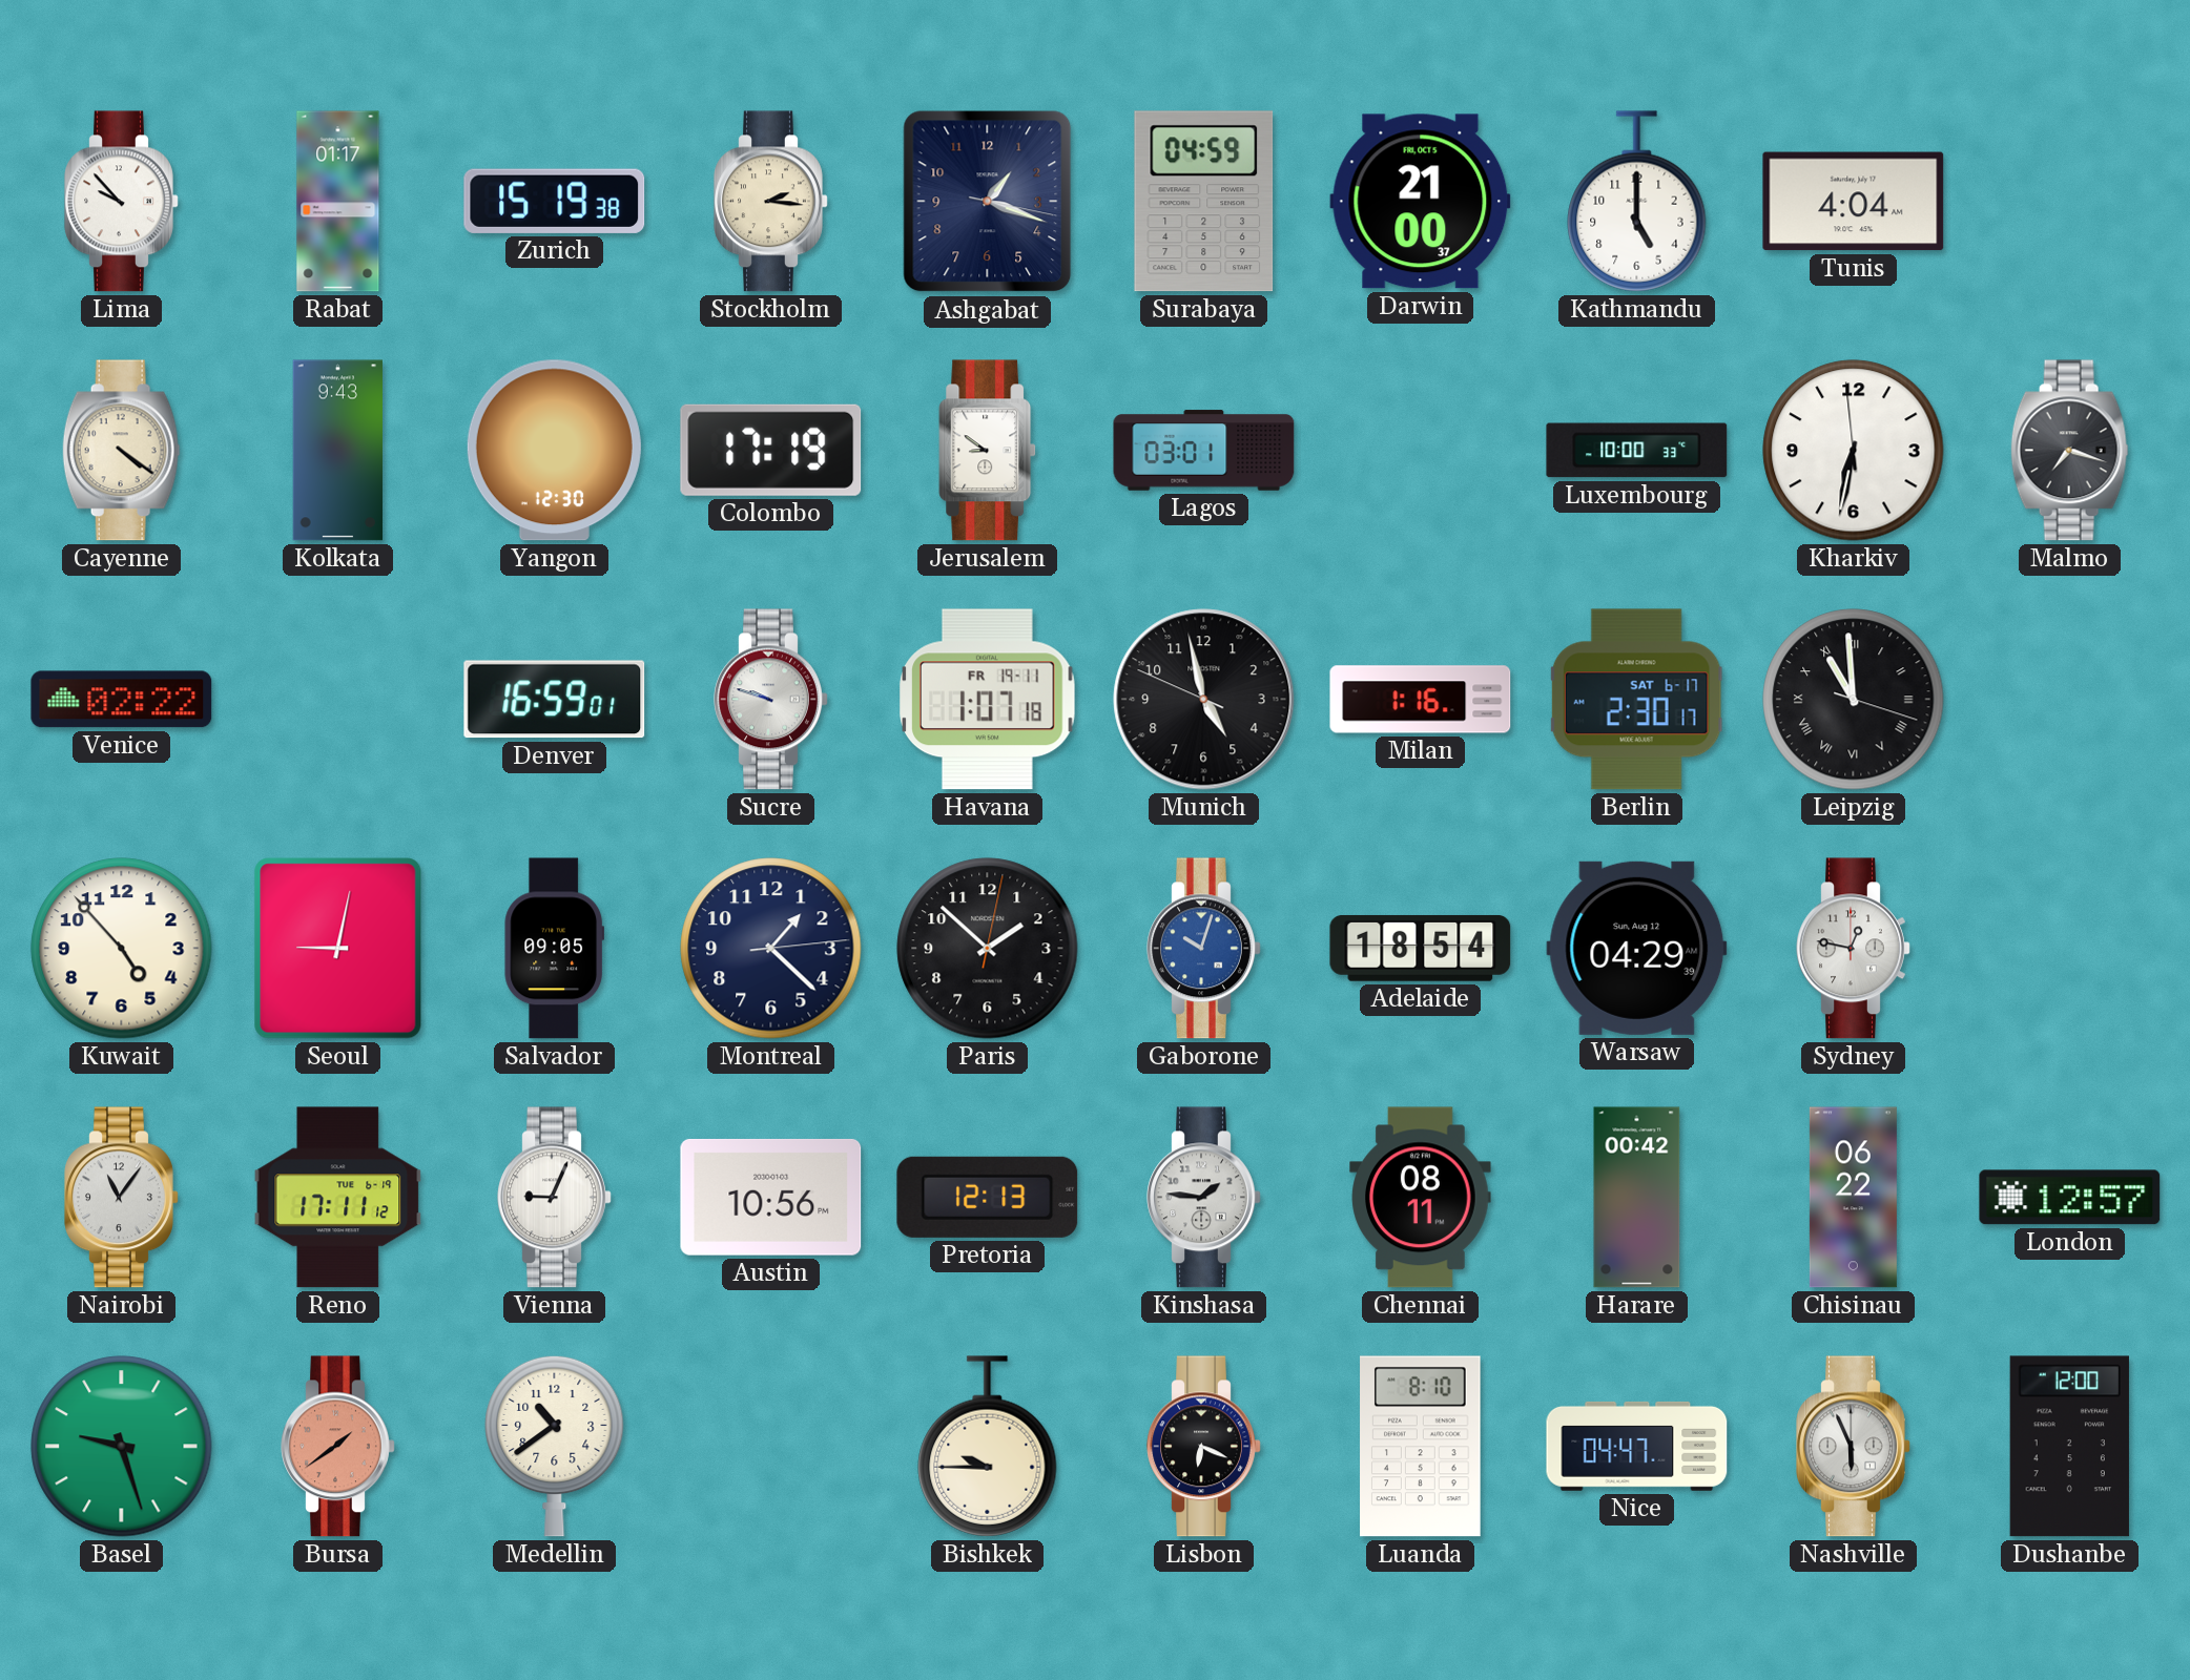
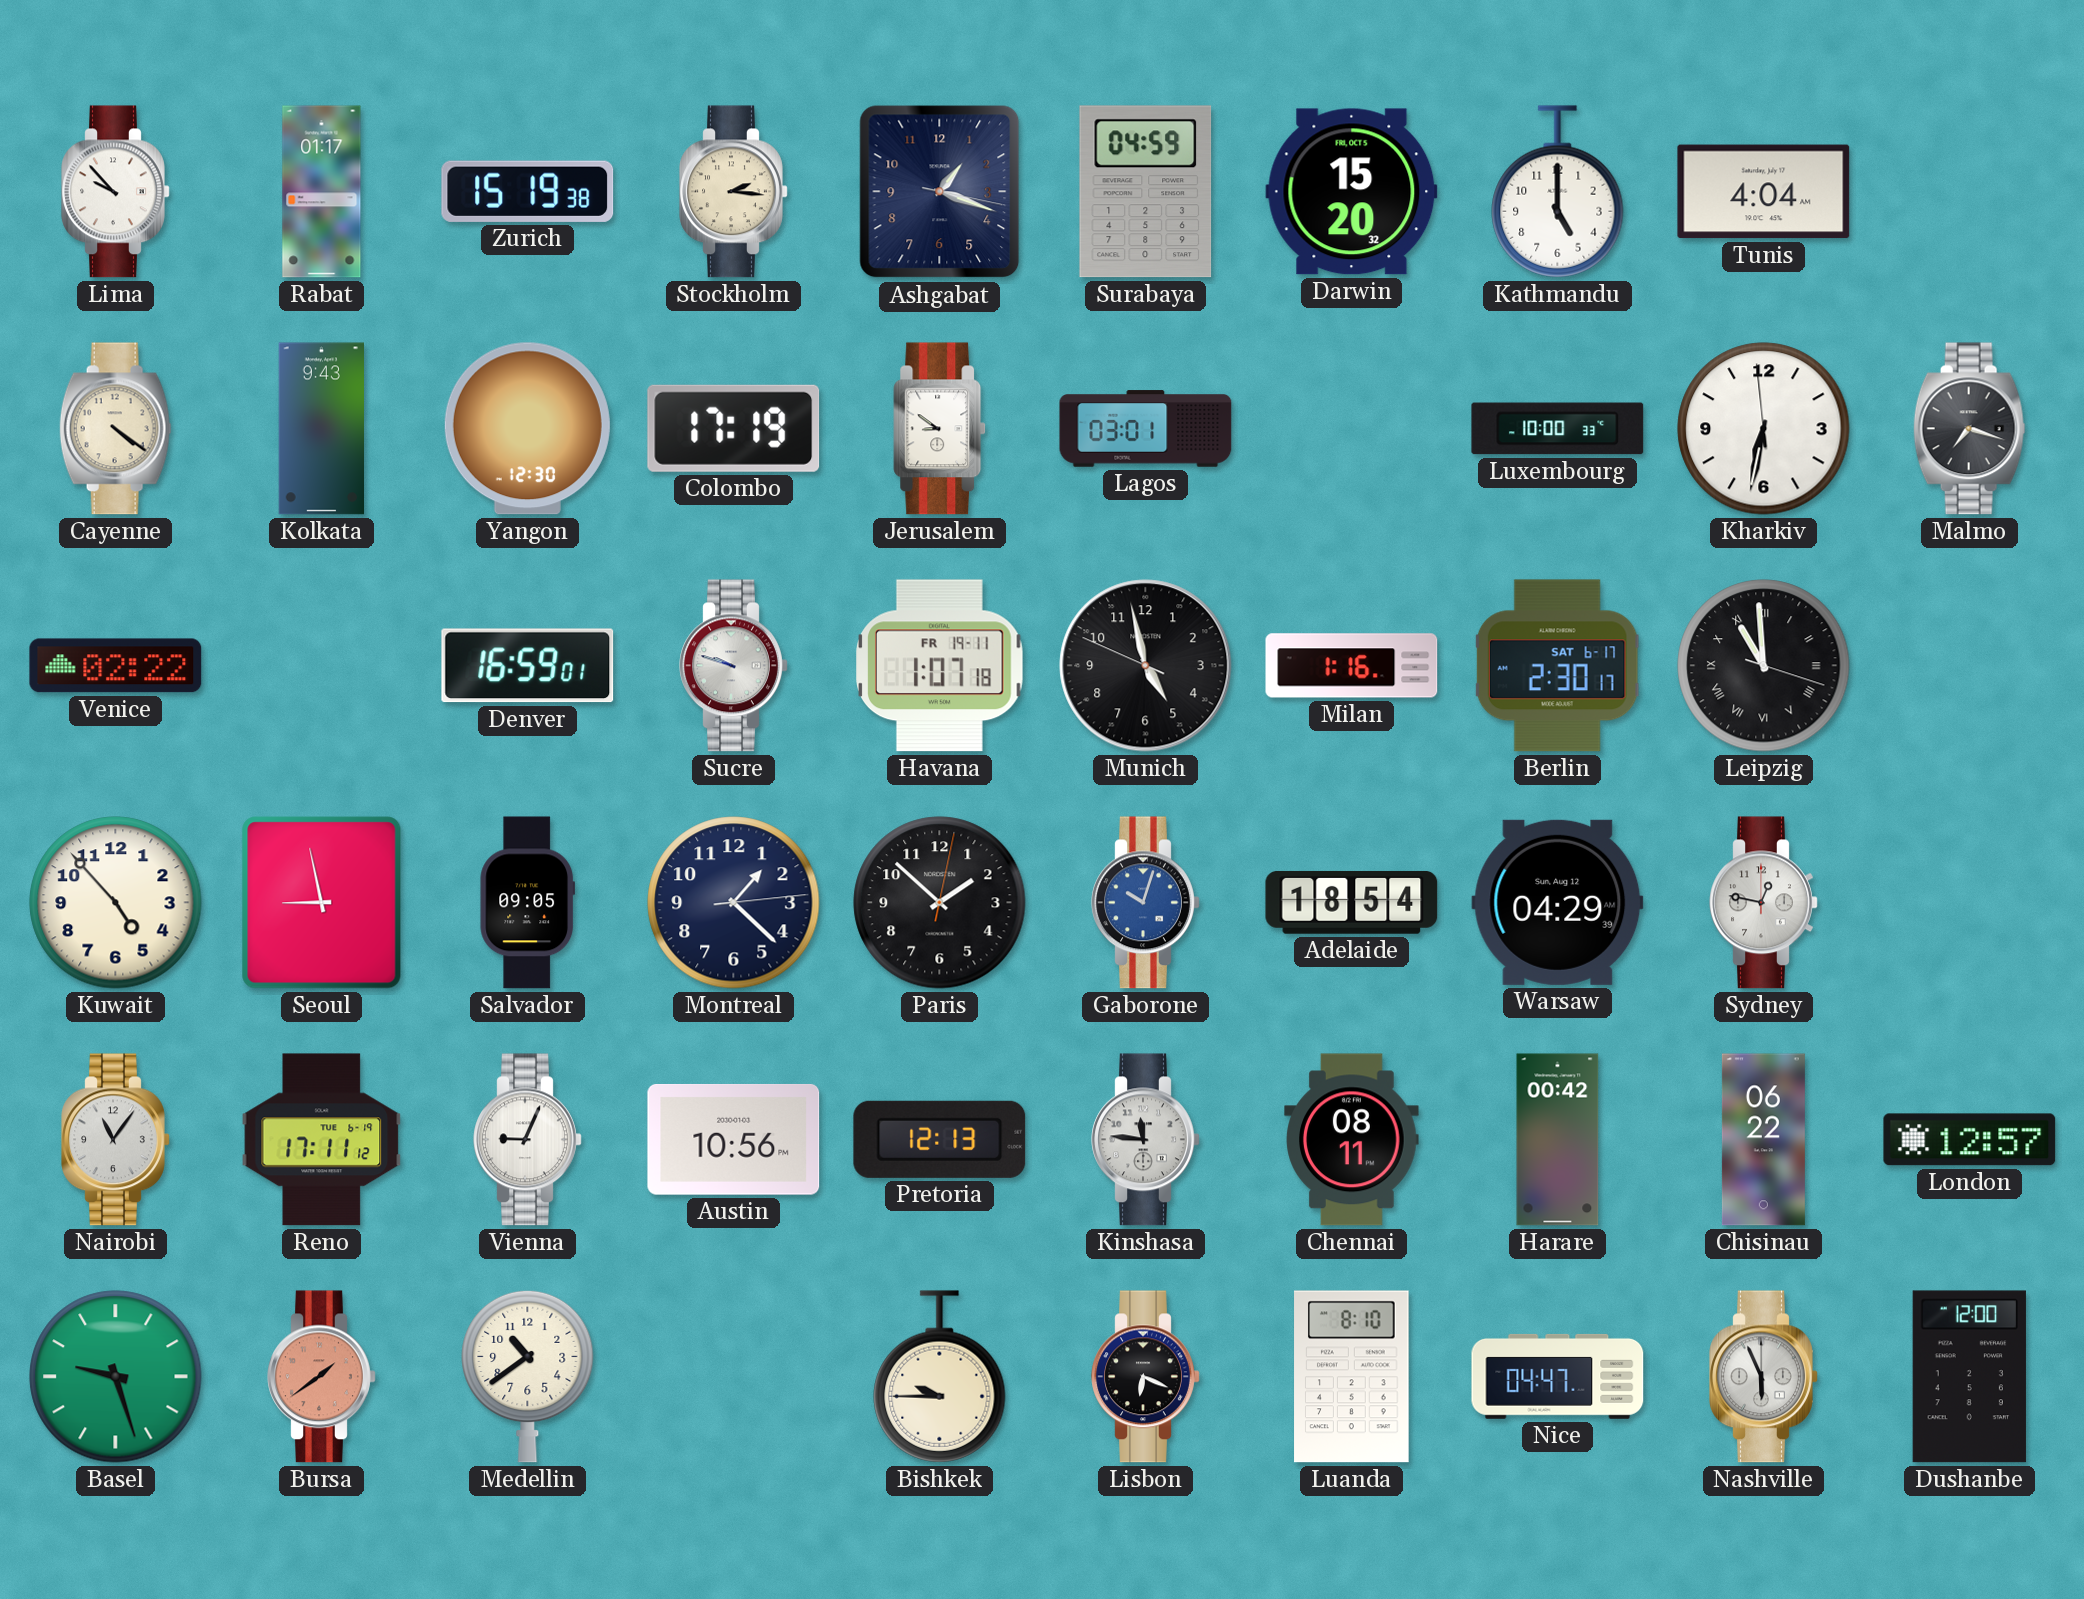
Darwin: 21:00 -> 15:20 (1352, 192)
Seoul: 9:02 -> 8:58 (322, 903)
Kinshasa: 1:46 -> 11:46 (1146, 1140)
